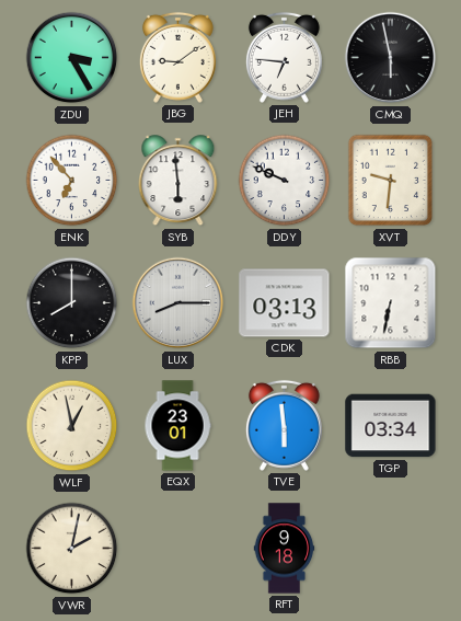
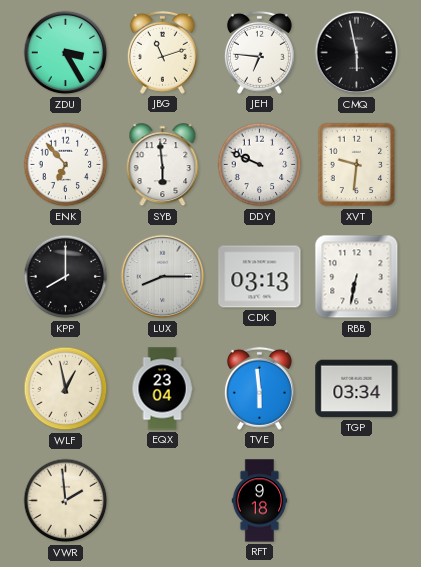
JBG: 9:09 -> 11:12 (162, 52)
EQX: 23:01 -> 23:04 (162, 389)
VWR: 2:02 -> 1:59 (66, 501)
